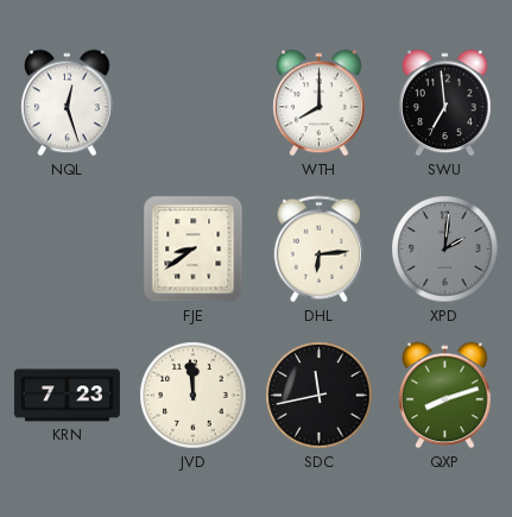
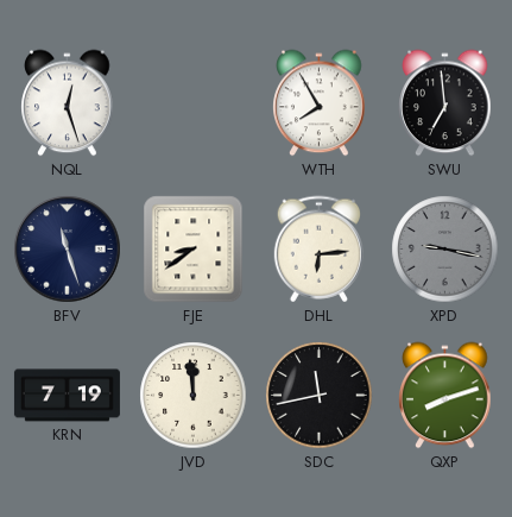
WTH: 8:00 -> 7:55 (320, 103)
BFV: none -> 11:27 (68, 250)
XPD: 2:01 -> 9:17 (445, 250)
KRN: 7:23 -> 7:19 (67, 396)
